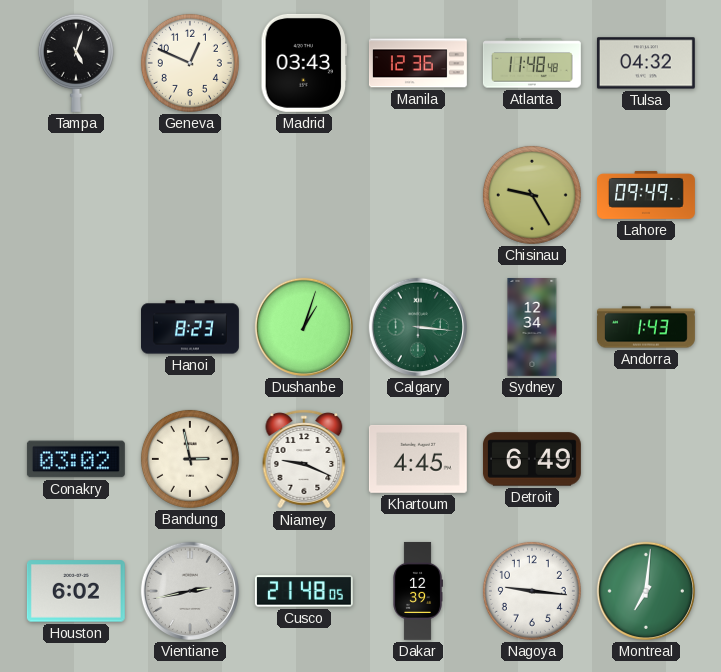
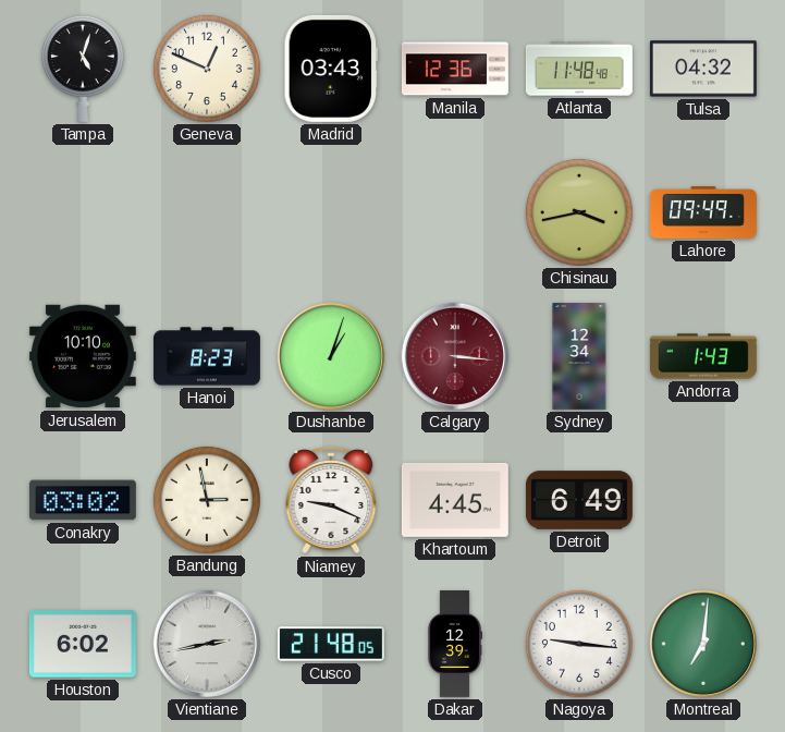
Chisinau: 9:25 -> 3:43 (579, 212)
Jerusalem: none -> 10:10 (83, 356)
Calgary dial: green -> burgundy (455, 356)
